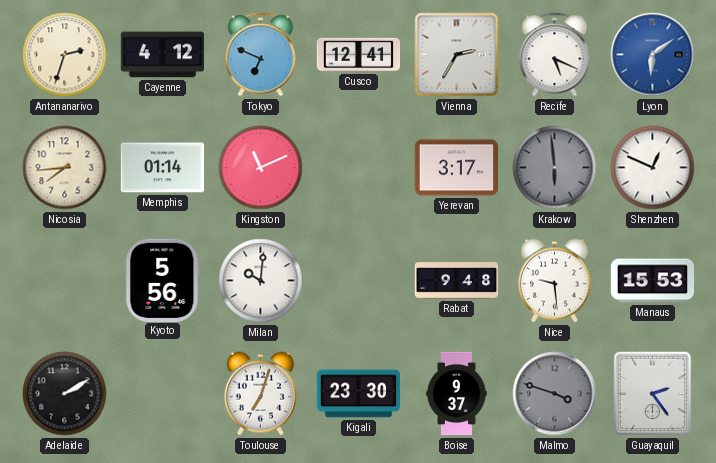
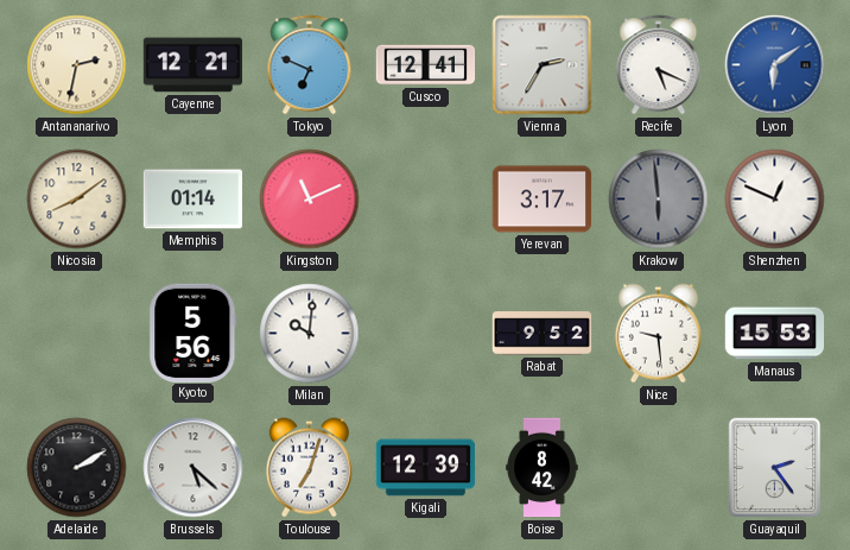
Antananarivo: 2:33 -> 2:32 (77, 65)
Cayenne: 4:12 -> 12:21 (194, 65)
Nicosia: 7:44 -> 8:09 (77, 200)
Rabat: 9:48 -> 9:52 (543, 334)
Brussels: none -> 5:22 (194, 468)
Kigali: 23:30 -> 12:39 (426, 468)
Boise: 9:37 -> 8:42 (543, 468)
Malmo: 3:48 -> none (555, 394)
